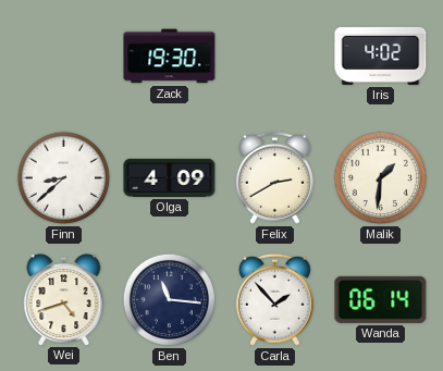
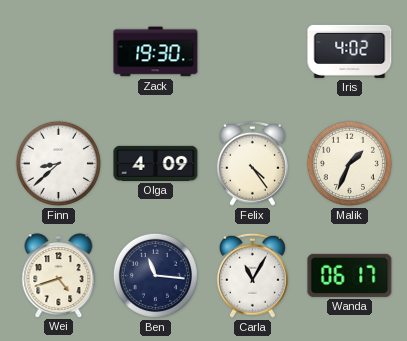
Felix: 2:40 -> 4:24 (252, 163)
Malik: 1:31 -> 1:34 (349, 163)
Carla: 1:53 -> 11:05 (252, 275)
Wanda: 06:14 -> 06:17 (350, 275)
